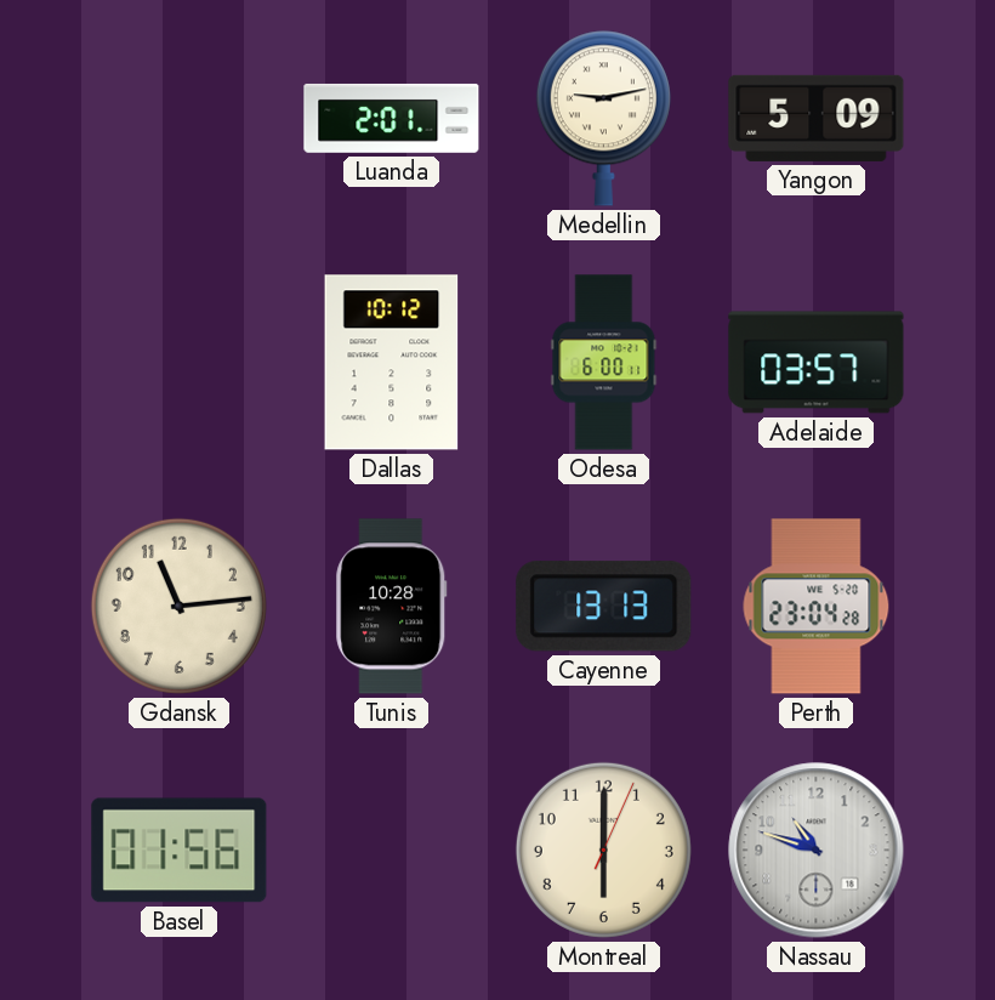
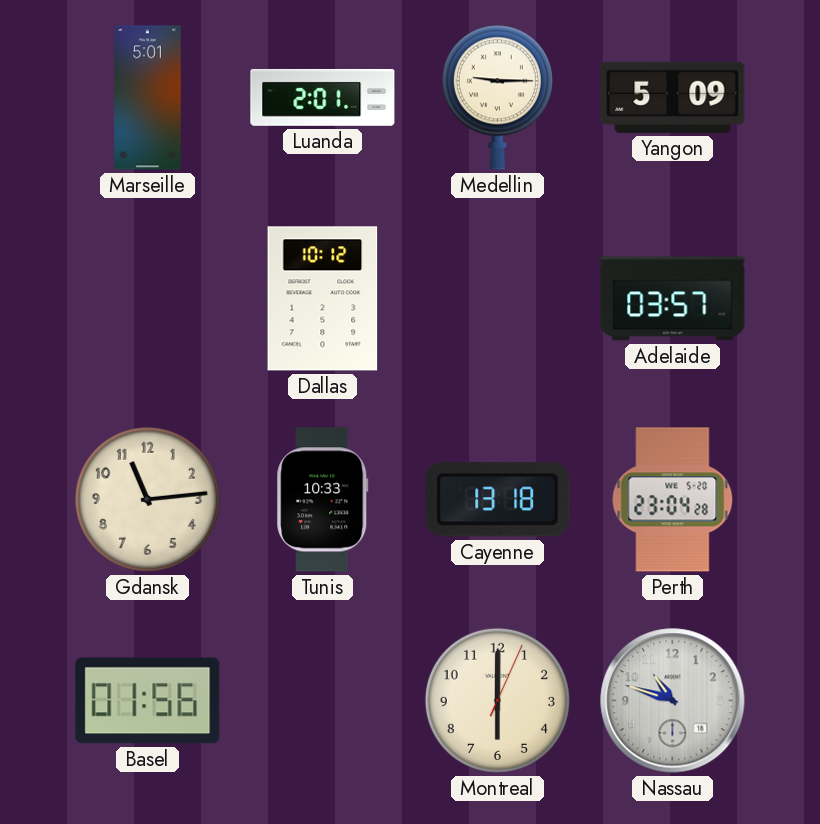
Marseille: none -> 5:01 (148, 98)
Medellin: 9:13 -> 9:15 (497, 97)
Odesa: 6:00 -> none (604, 363)
Tunis: 10:28 -> 10:33 (323, 500)
Cayenne: 13:13 -> 13:18 (498, 500)
